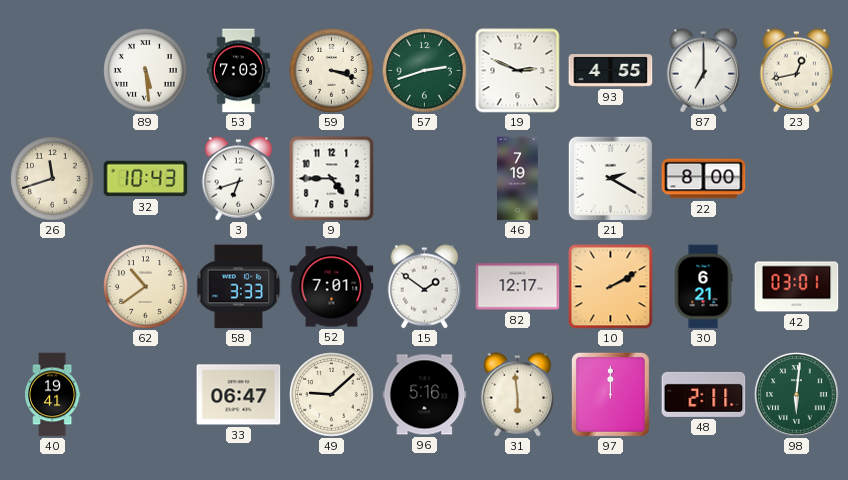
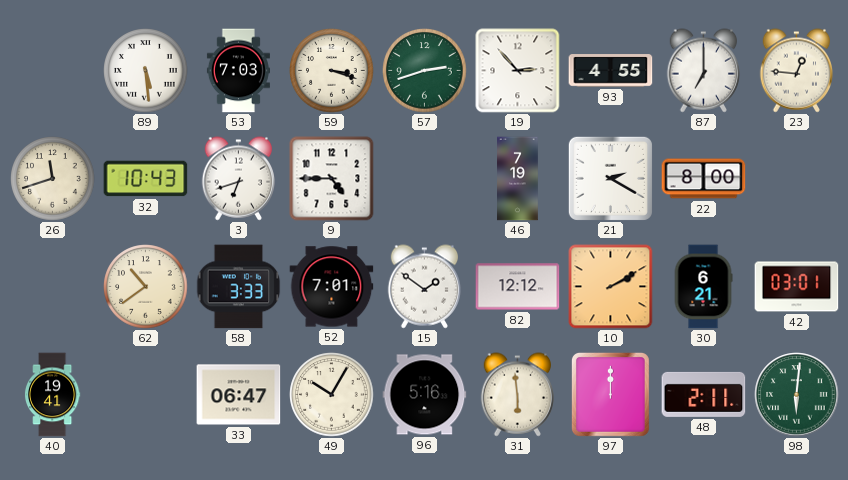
19: 2:49 -> 2:53 (518, 71)
23: 12:43 -> 12:46 (797, 71)
82: 12:17 -> 12:12 (518, 287)
49: 9:08 -> 10:05 (332, 395)
